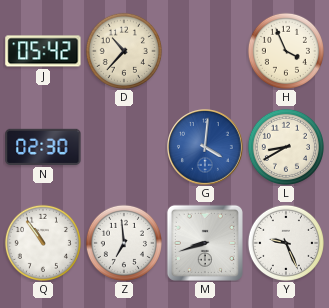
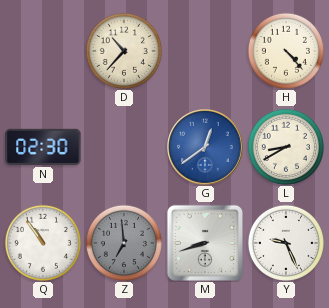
J: 05:42 -> none (43, 51)
H: 3:56 -> 4:23 (286, 51)
G: 4:01 -> 12:39 (206, 148)
Z dial: white -> grey (124, 243)
